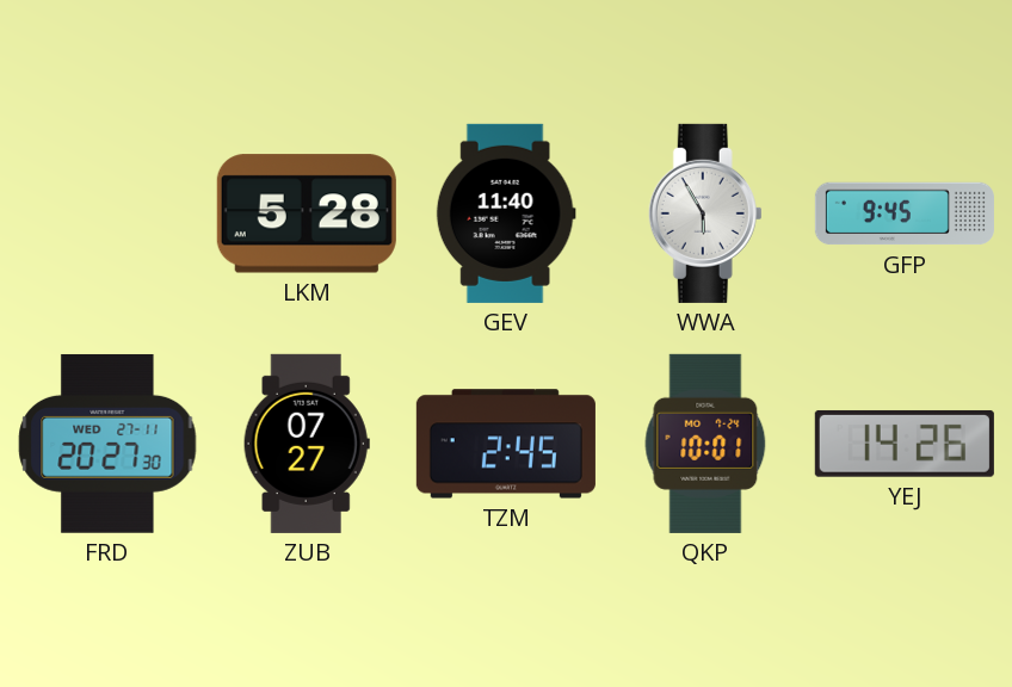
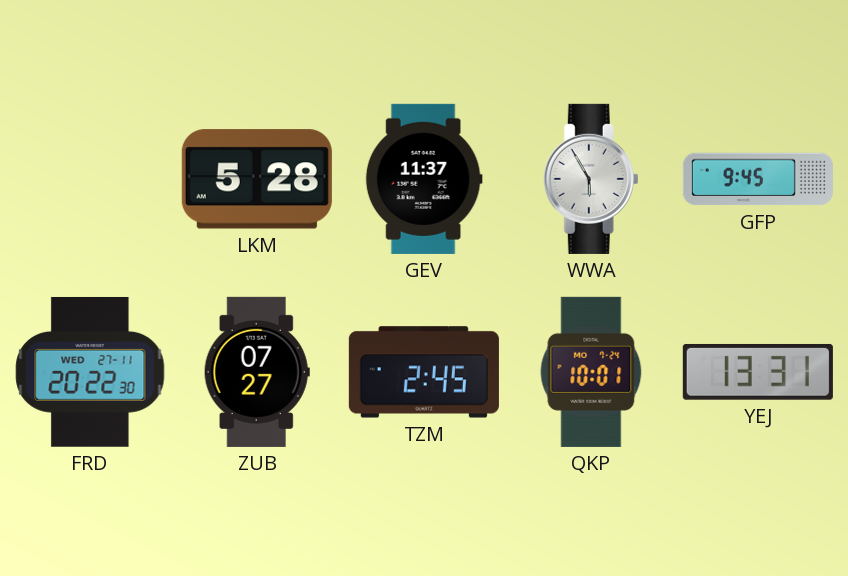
GEV: 11:40 -> 11:37 (424, 179)
FRD: 20:27 -> 20:22 (90, 372)
YEJ: 14:26 -> 13:31 (758, 372)
